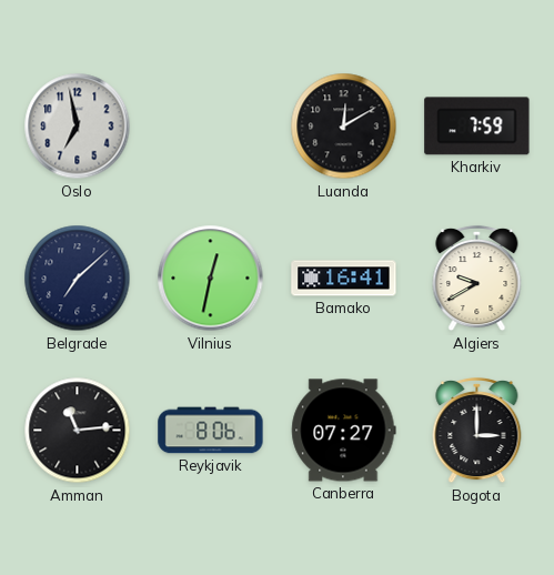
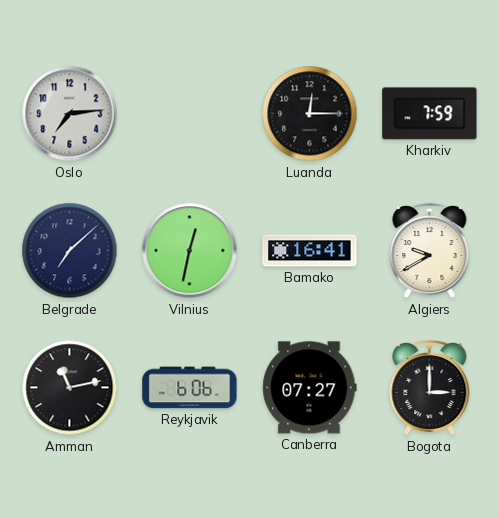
Oslo: 6:58 -> 7:14 (70, 114)
Luanda: 12:10 -> 12:15 (310, 114)
Amman: 11:14 -> 11:13 (70, 388)
Reykjavik: 8:06 -> 6:06 (190, 388)
